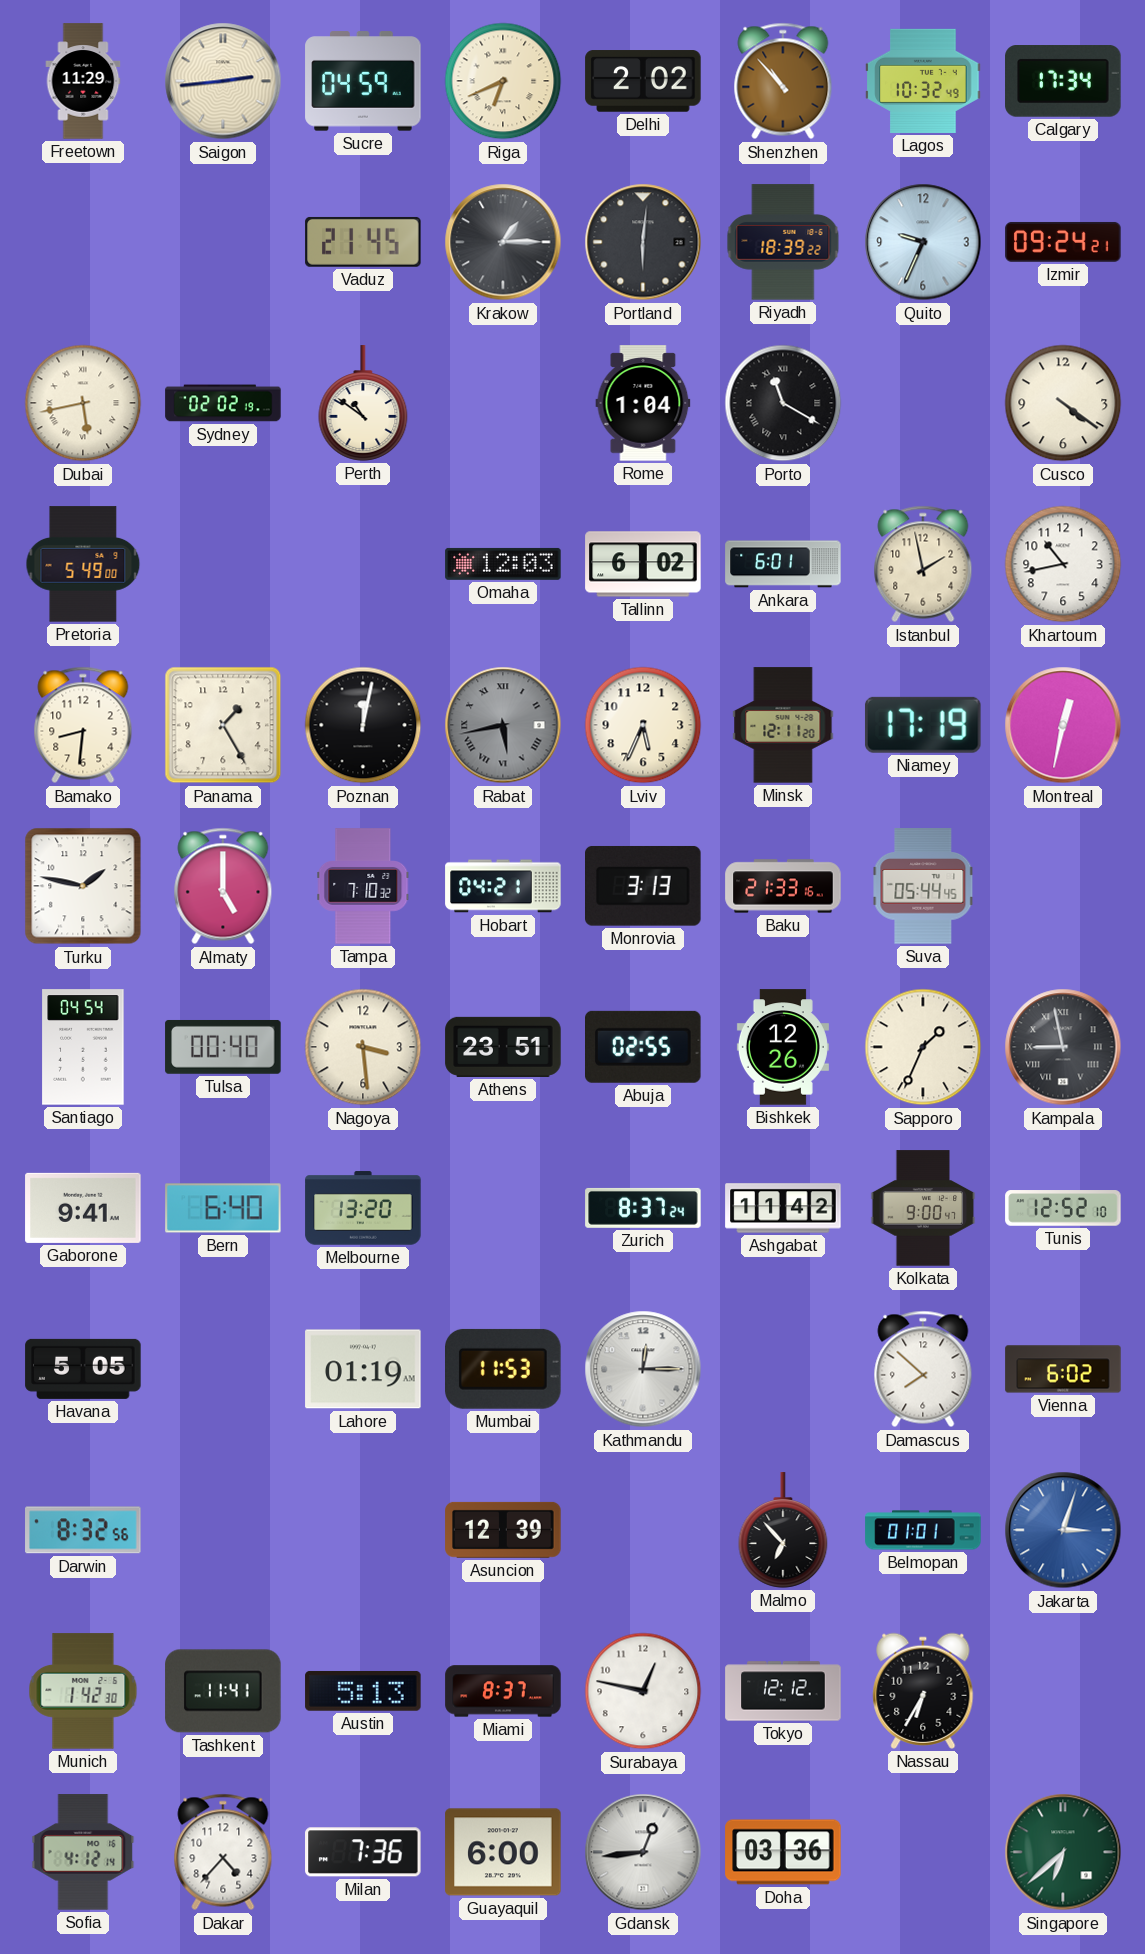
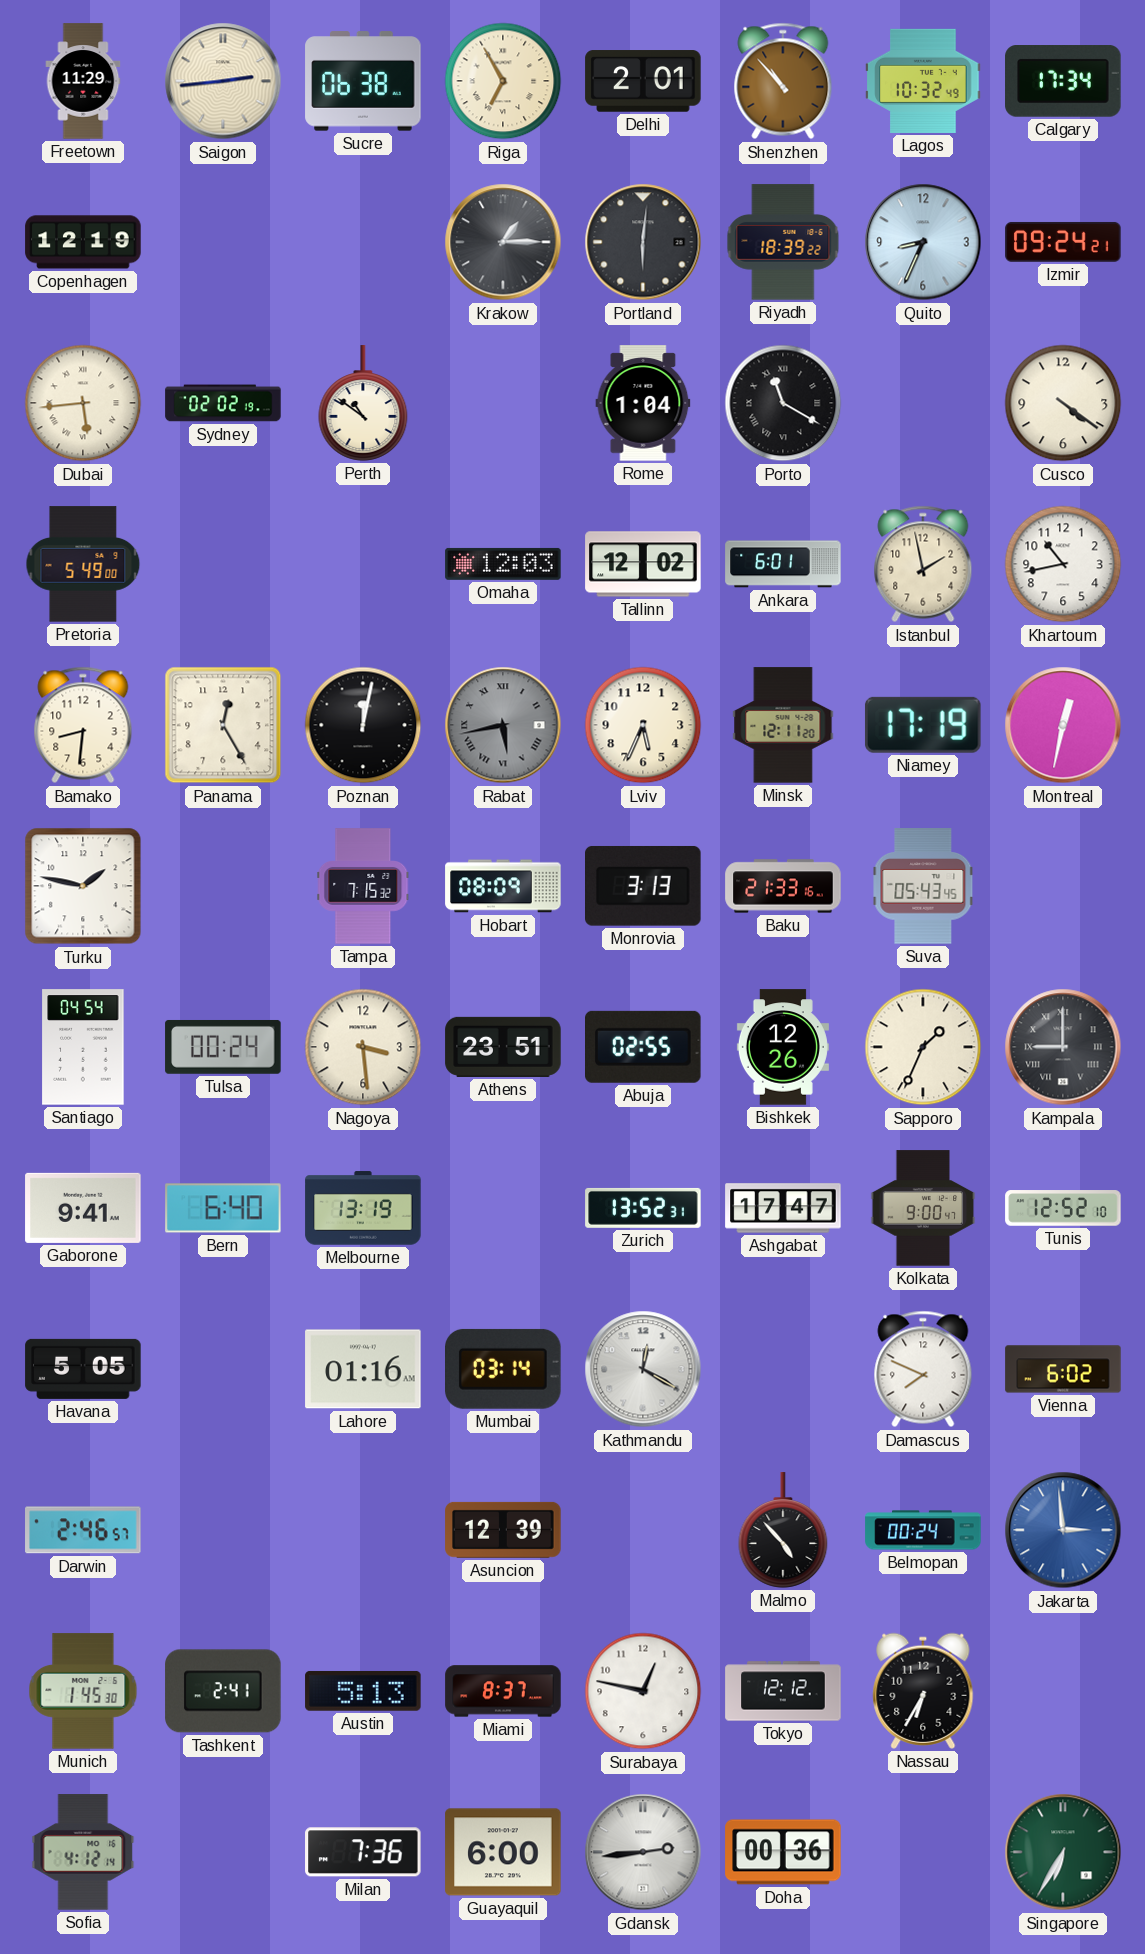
Sucre: 04:59 -> 06:38 (363, 81)
Riga: 6:41 -> 6:55 (503, 81)
Delhi: 2:02 -> 2:01 (643, 81)
Copenhagen: none -> 12:19 (83, 242)
Vaduz: 21:45 -> none (363, 242)
Quito: 9:34 -> 8:34 (923, 242)
Dubai: 5:43 -> 5:44 (83, 403)
Tallinn: 6:02 -> 12:02 (643, 564)
Panama: 1:25 -> 12:25 (223, 725)
Almaty: 5:00 -> none (223, 886)
Tampa: 7:10 -> 7:15 (363, 886)
Hobart: 04:21 -> 08:09 (503, 886)
Suva: 05:44 -> 05:43 (923, 886)
Tulsa: 00:40 -> 00:24 (223, 1047)
Kampala: 8:58 -> 9:00 (1063, 1047)
Melbourne: 13:20 -> 13:19 (363, 1208)
Zurich: 8:37 -> 13:52 (643, 1208)
Ashgabat: 11:42 -> 17:47 (783, 1208)
Lahore: 01:19 -> 01:16 (363, 1369)
Mumbai: 11:53 -> 03:14 (503, 1369)
Kathmandu: 12:15 -> 12:20 (643, 1369)
Damascus: 7:52 -> 7:49 (923, 1369)
Darwin: 8:32 -> 2:46 (83, 1530)
Malmo: 6:53 -> 4:53 (783, 1530)
Belmopan: 01:01 -> 00:24 (923, 1530)
Jakarta: 3:03 -> 2:59 (1063, 1530)
Munich: 1:42 -> 1:45 (83, 1691)
Tashkent: 11:41 -> 2:41 (223, 1691)
Dakar: 4:37 -> none (223, 1852)
Gdansk: 12:44 -> 2:44 (643, 1852)
Doha: 03:36 -> 00:36 (783, 1852)
Singapore: 6:38 -> 6:35 (1063, 1852)
